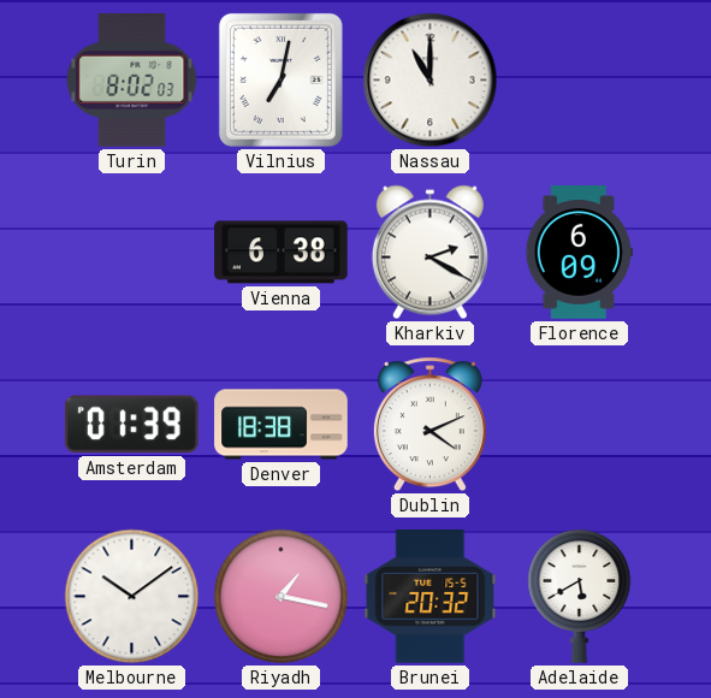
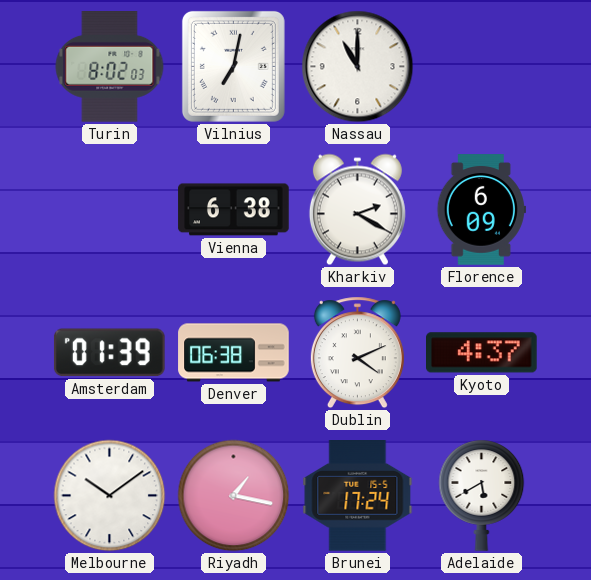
Denver: 18:38 -> 06:38 (234, 353)
Kyoto: none -> 4:37 (482, 353)
Brunei: 20:32 -> 17:24 (358, 496)
